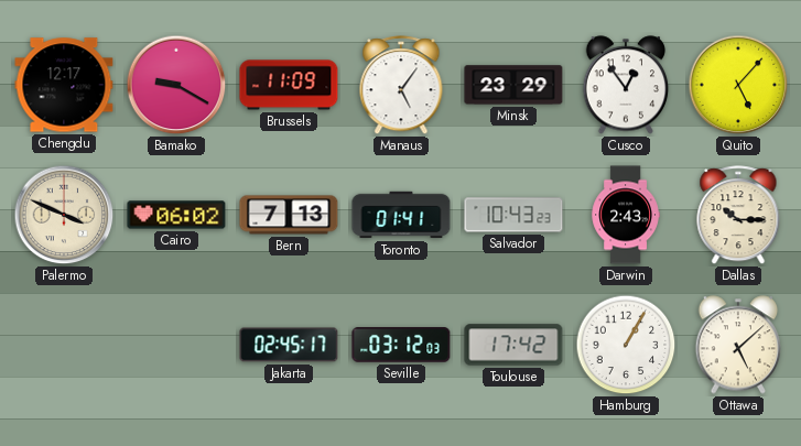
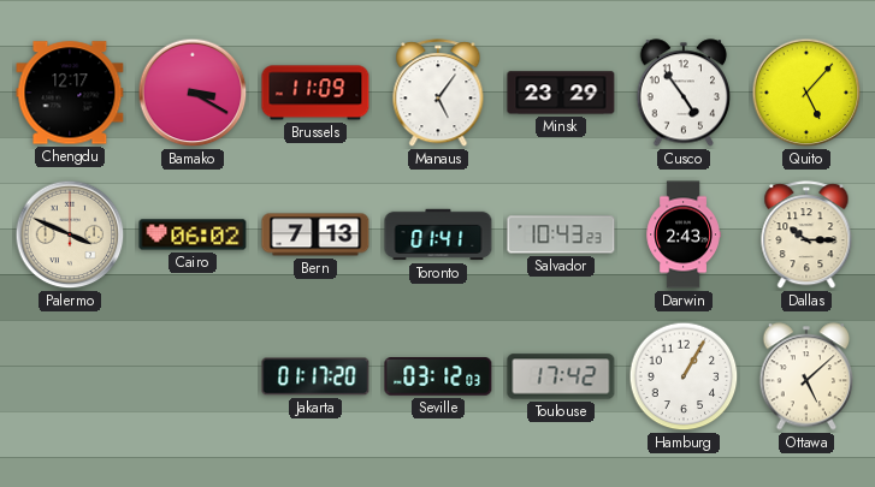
Bamako: 9:20 -> 3:20 (193, 93)
Cusco: 12:54 -> 4:54 (684, 93)
Jakarta: 02:45 -> 01:17 (315, 376)
